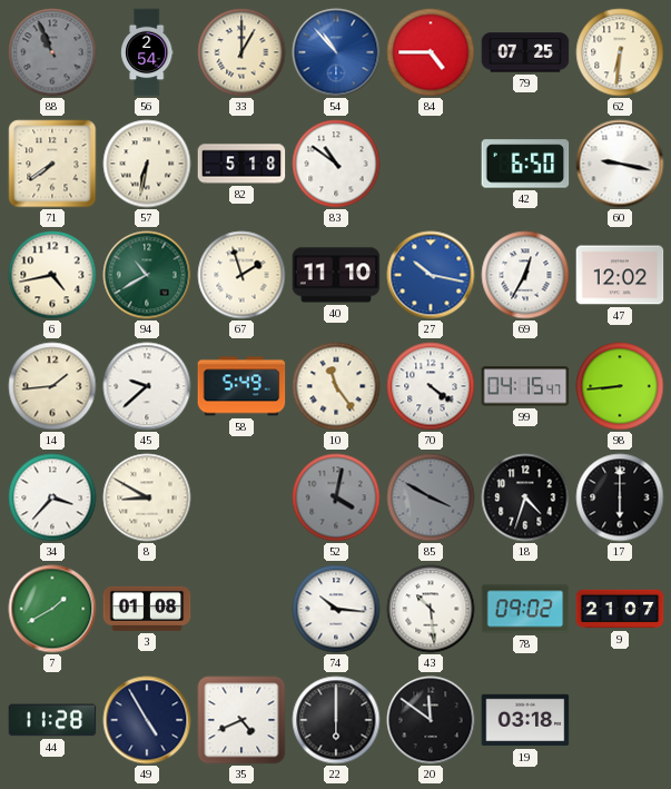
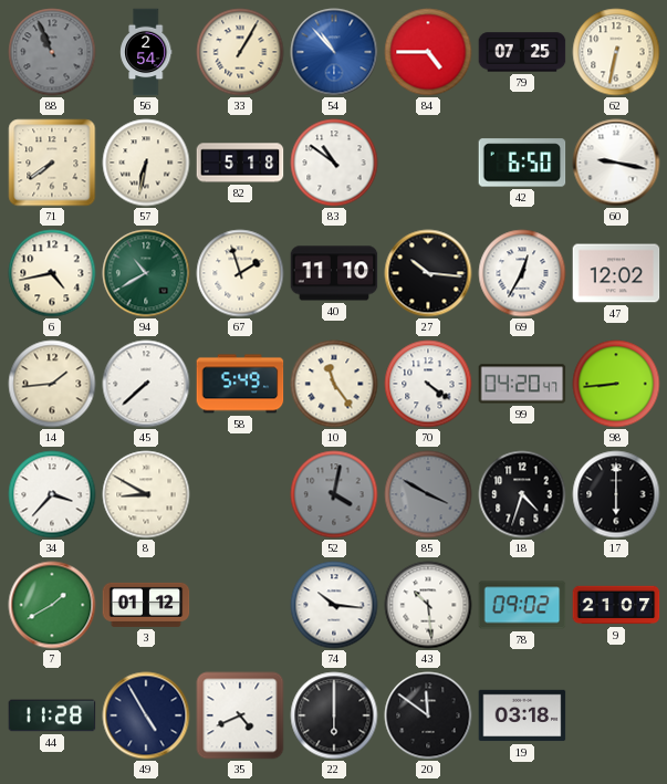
33: 1:00 -> 1:05 (240, 52)
62: 6:31 -> 6:32 (616, 52)
27: 10:17 -> 10:16 (428, 273)
27 dial: blue -> black (428, 273)
45: 9:38 -> 7:38 (146, 384)
99: 04:15 -> 04:20 (522, 384)
3: 01:08 -> 01:12 (146, 605)
